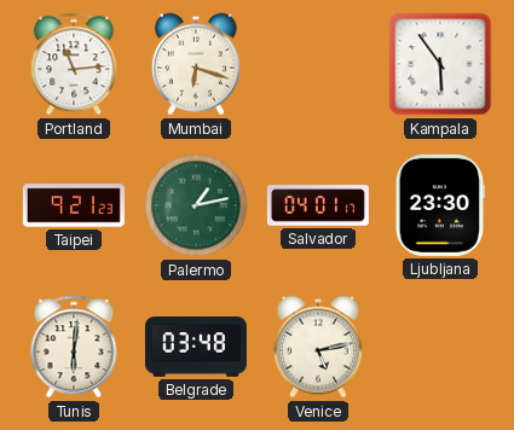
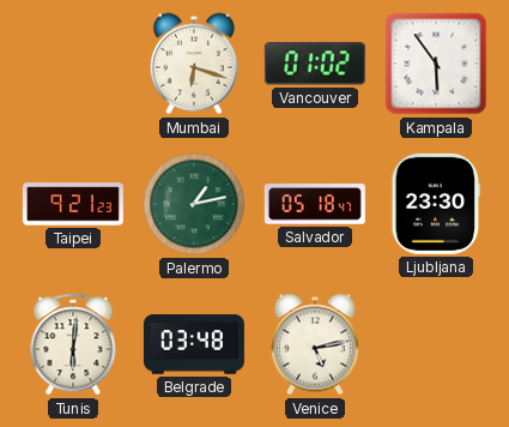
Portland: 11:14 -> none (74, 64)
Vancouver: none -> 01:02 (315, 64)
Salvador: 04:01 -> 05:18 (315, 204)
